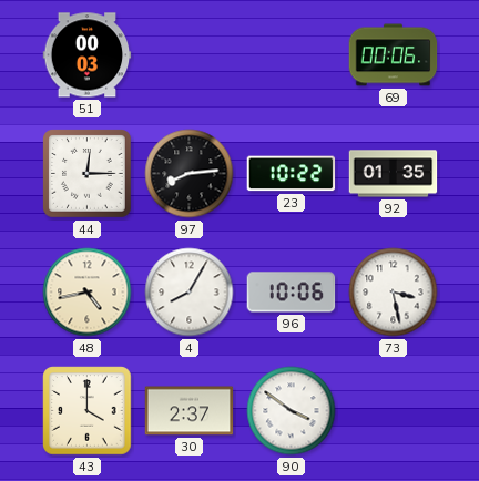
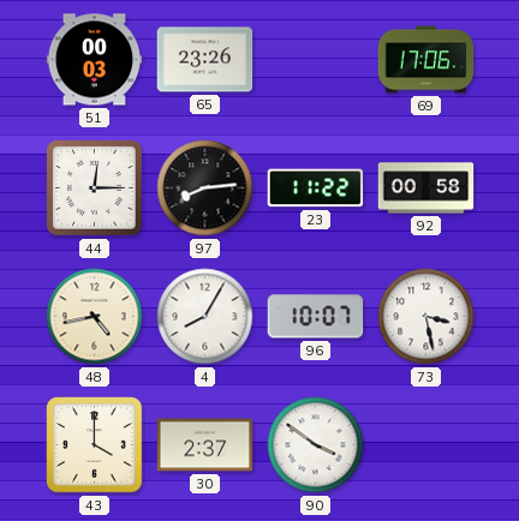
65: none -> 23:26 (205, 60)
69: 00:06 -> 17:06 (426, 60)
23: 10:22 -> 11:22 (316, 188)
92: 01:35 -> 00:58 (426, 188)
96: 10:06 -> 10:07 (316, 317)
